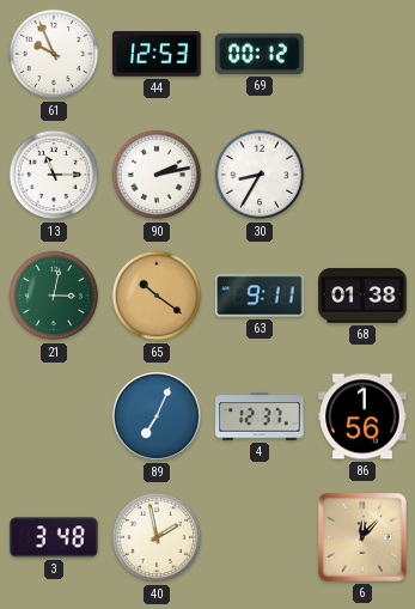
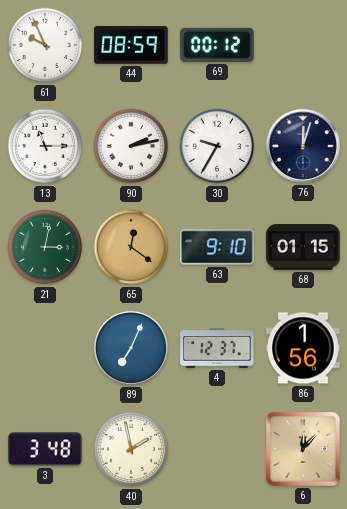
44: 12:53 -> 08:59 (131, 45)
30: 8:35 -> 9:35 (217, 146)
76: none -> 12:03 (303, 146)
65: 10:21 -> 12:21 (131, 247)
63: 9:11 -> 9:10 (217, 247)
68: 01:38 -> 01:15 (303, 247)
